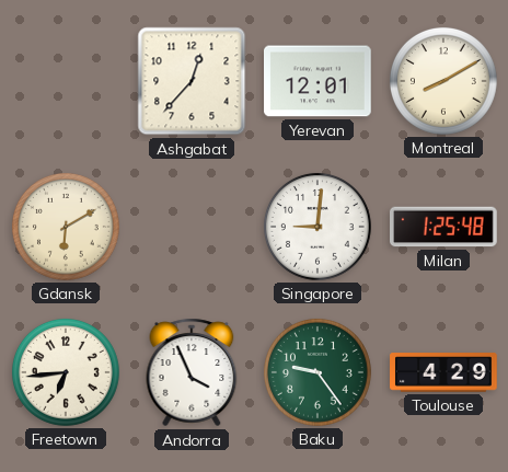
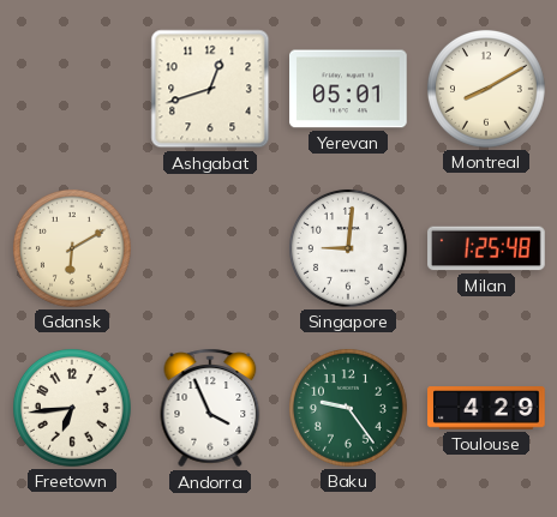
Ashgabat: 12:37 -> 12:42 (210, 89)
Yerevan: 12:01 -> 05:01 (349, 89)
